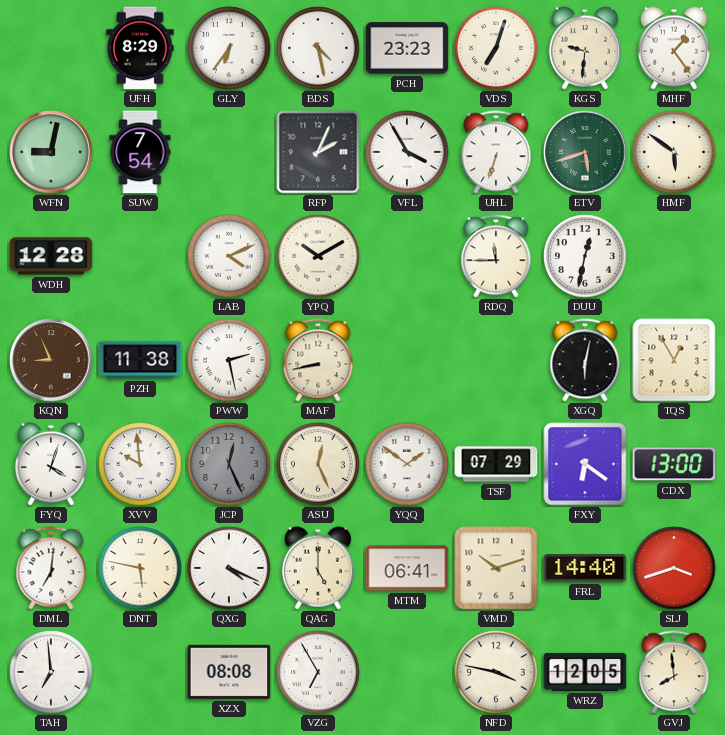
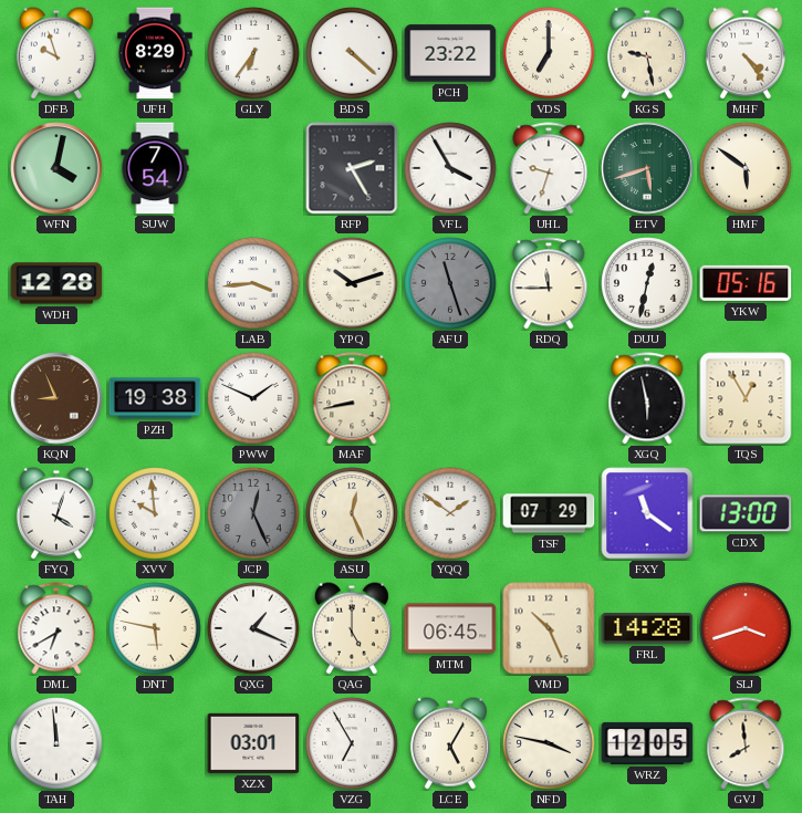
DFB: none -> 9:57 (56, 53)
BDS: 4:28 -> 4:22 (352, 53)
PCH: 23:23 -> 23:22 (450, 53)
VDS: 7:03 -> 7:00 (549, 53)
KGS: 9:31 -> 9:28 (647, 53)
MHF: 1:24 -> 4:24 (746, 53)
WFN: 9:02 -> 4:02 (56, 168)
RFP: 2:04 -> 2:25 (352, 168)
UHL: 6:33 -> 9:33 (549, 168)
LAB: 4:11 -> 3:44 (253, 283)
YPQ: 10:10 -> 10:12 (352, 283)
AFU: none -> 11:27 (450, 283)
YKW: none -> 05:16 (746, 283)
PZH: 11:38 -> 19:38 (155, 398)
PWW: 2:28 -> 1:49 (253, 398)
XGQ: 6:02 -> 5:58 (647, 398)
FXY: 6:21 -> 11:21 (647, 513)
DML: 7:01 -> 6:40 (56, 628)
QXG: 4:19 -> 1:19 (253, 628)
MTM: 06:41 -> 06:45 (450, 628)
VMD: 10:12 -> 10:26 (549, 628)
FRL: 14:40 -> 14:28 (647, 628)
TAH: 6:59 -> 11:59 (56, 743)
XZX: 08:08 -> 03:01 (253, 743)
LCE: none -> 5:05 (450, 743)
